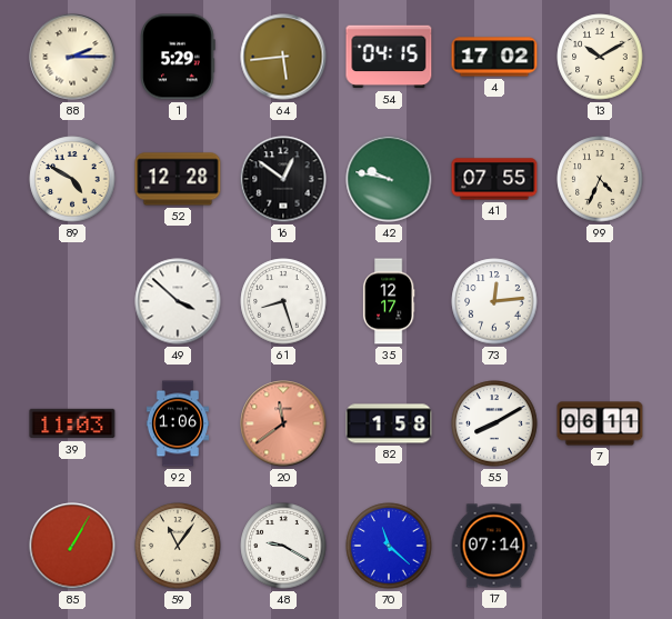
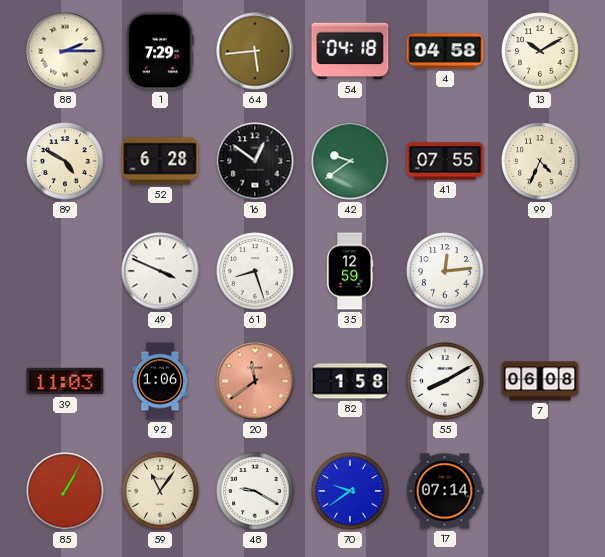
1: 5:29 -> 7:29 (160, 51)
54: 04:15 -> 04:18 (350, 51)
4: 17:02 -> 04:58 (445, 51)
52: 12:28 -> 6:28 (160, 161)
42: 9:47 -> 9:39 (350, 161)
49: 3:52 -> 3:49 (160, 271)
35: 12:17 -> 12:59 (350, 271)
7: 06:11 -> 06:08 (540, 381)
70: 11:22 -> 9:39 (350, 491)
